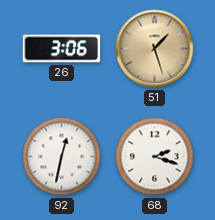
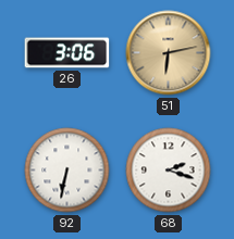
51: 1:27 -> 6:13 (169, 53)
92: 12:32 -> 6:32 (67, 171)
